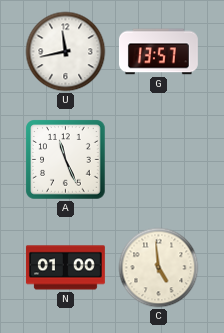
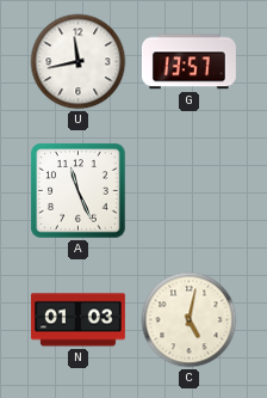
N: 01:00 -> 01:03 (77, 320)
C: 4:59 -> 5:02 (190, 320)
